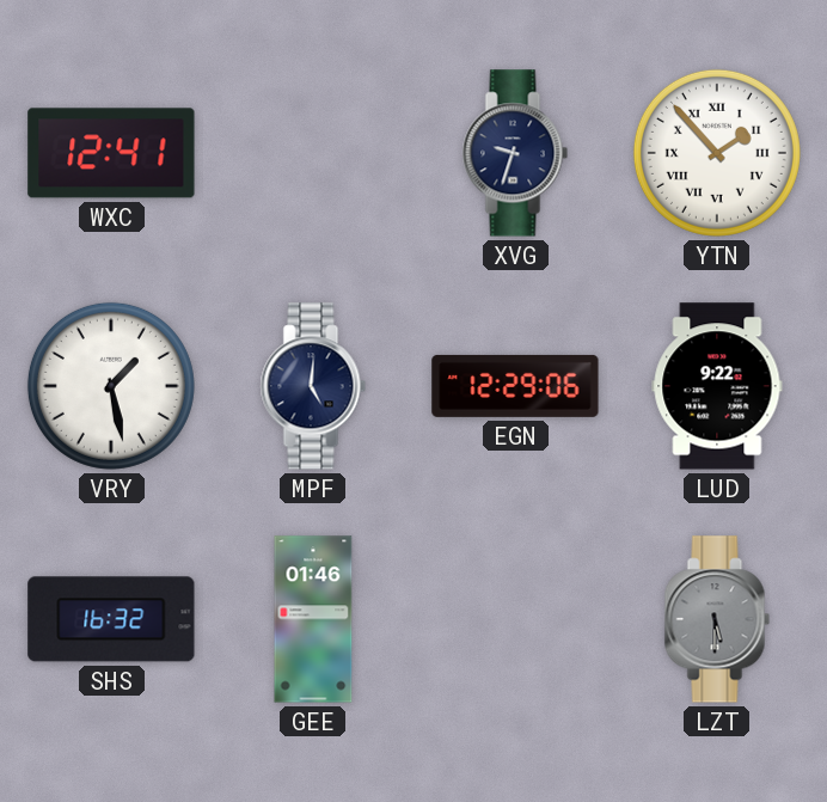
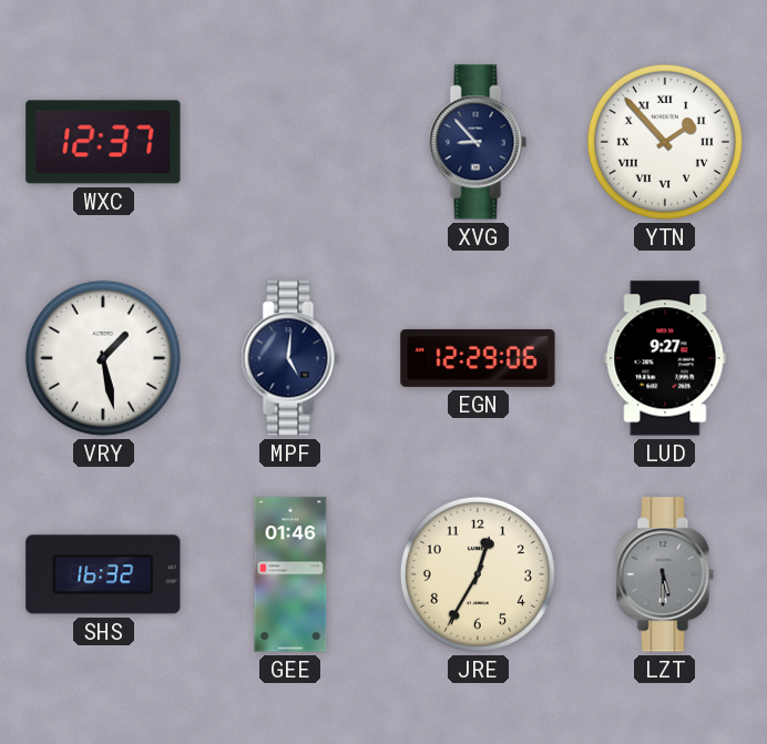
WXC: 12:41 -> 12:37 (103, 142)
XVG: 9:33 -> 8:53 (478, 142)
LUD: 9:22 -> 9:27 (665, 358)
JRE: none -> 12:35 (478, 574)
